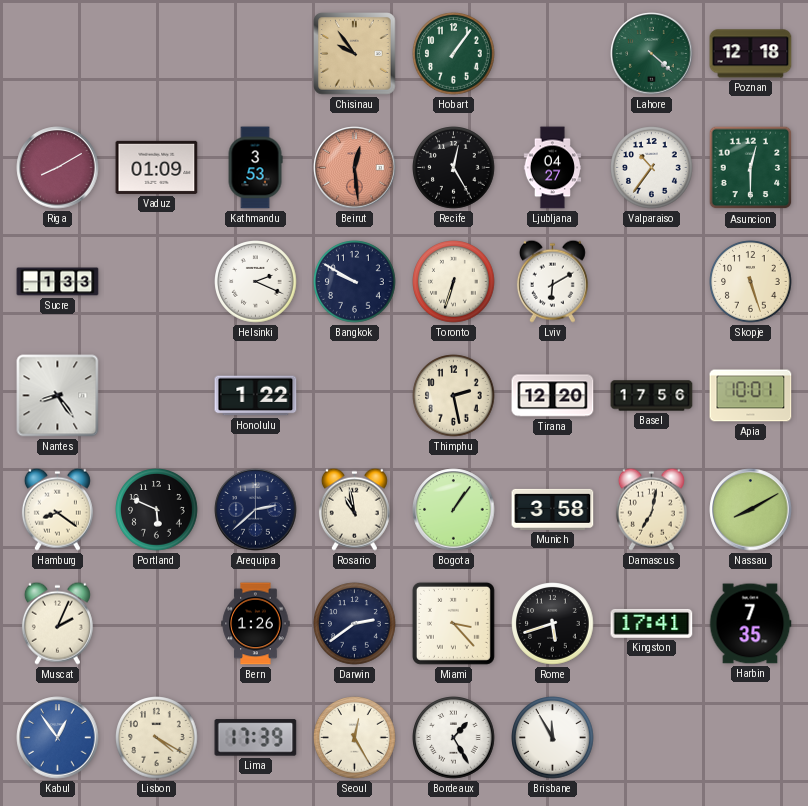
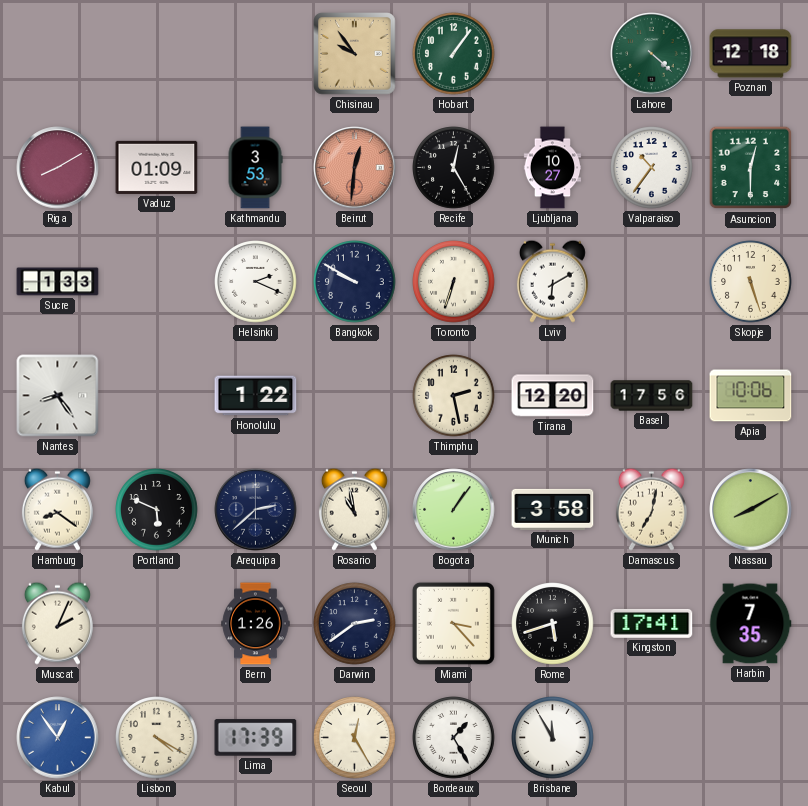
Beirut: 12:29 -> 12:31 (355, 168)
Ljubljana: 04:27 -> 10:27 (553, 168)
Apia: 10:01 -> 10:06 (751, 396)
